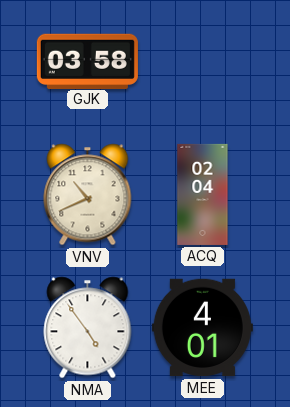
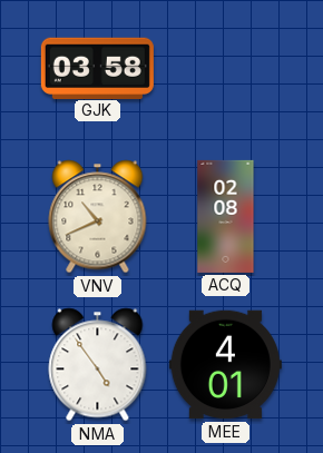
ACQ: 02:04 -> 02:08 (226, 216)
